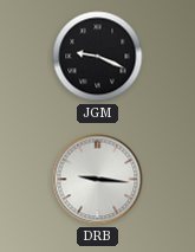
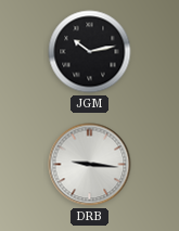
JGM: 9:19 -> 10:13 (90, 52)
